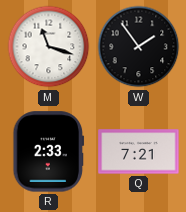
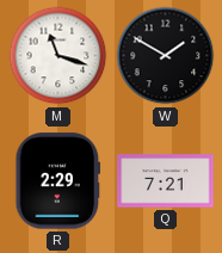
W: 1:54 -> 1:50 (166, 56)
R: 2:33 -> 2:29 (58, 181)
